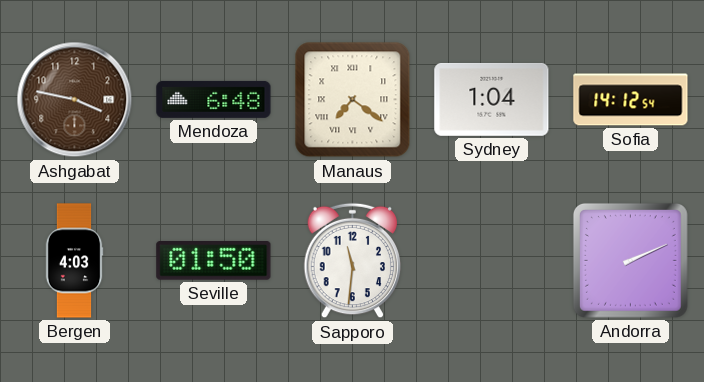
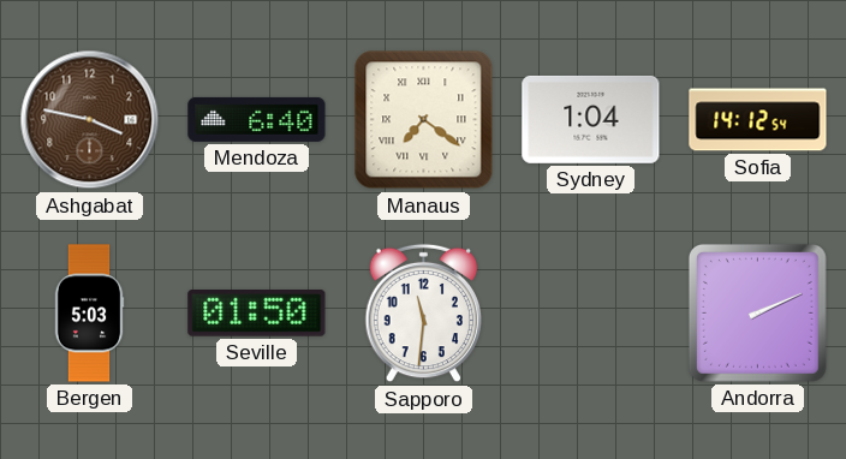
Mendoza: 6:48 -> 6:40 (257, 119)
Bergen: 4:03 -> 5:03 (89, 314)
